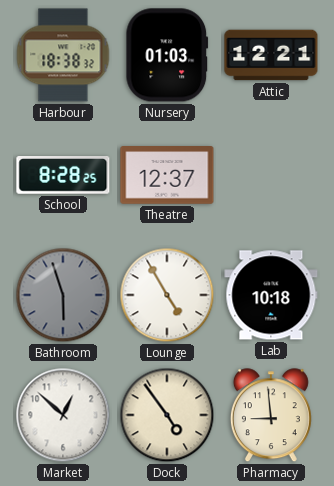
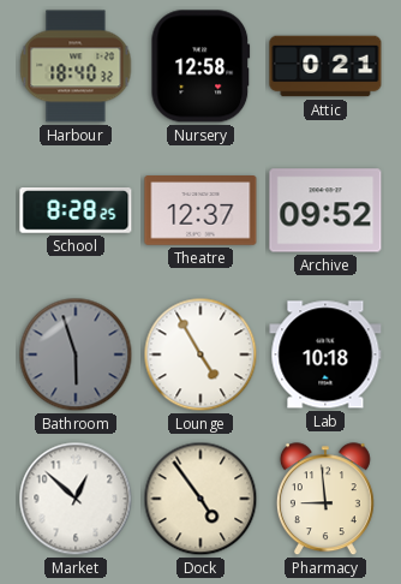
Harbour: 18:38 -> 18:40 (76, 66)
Nursery: 01:03 -> 12:58 (200, 66)
Attic: 12:21 -> 0:21 (325, 66)
Archive: none -> 09:52 (325, 210)
